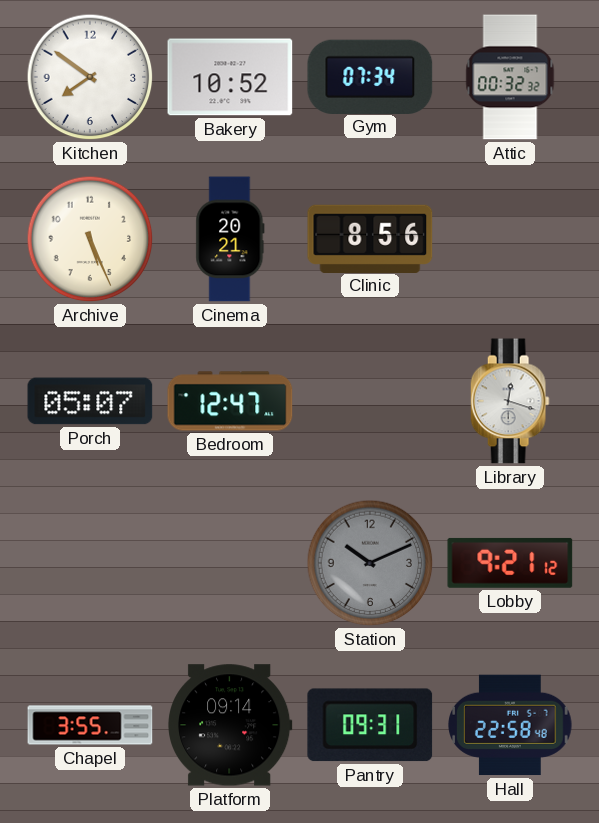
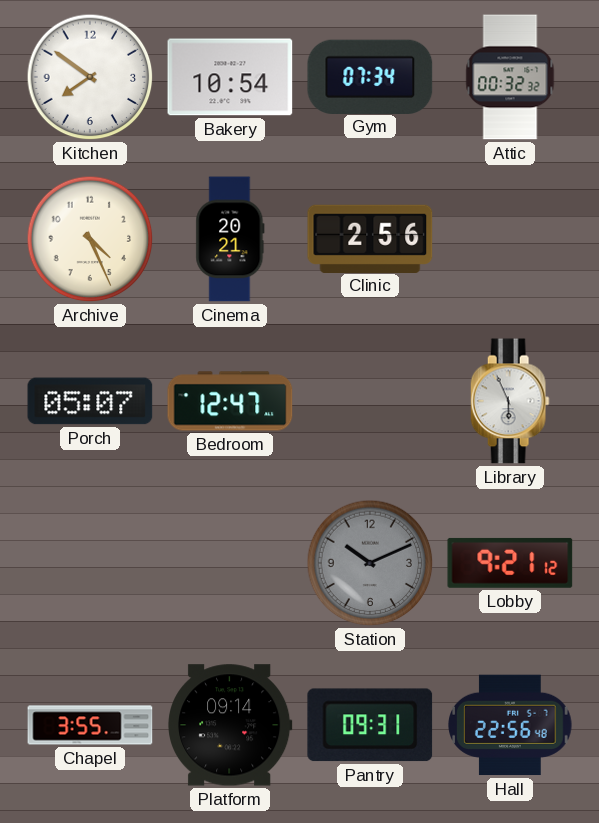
Bakery: 10:52 -> 10:54 (230, 77)
Archive: 5:26 -> 4:26 (90, 239)
Clinic: 8:56 -> 2:56 (370, 238)
Library: 12:18 -> 5:56 (510, 401)
Hall: 22:58 -> 22:56 (510, 725)
